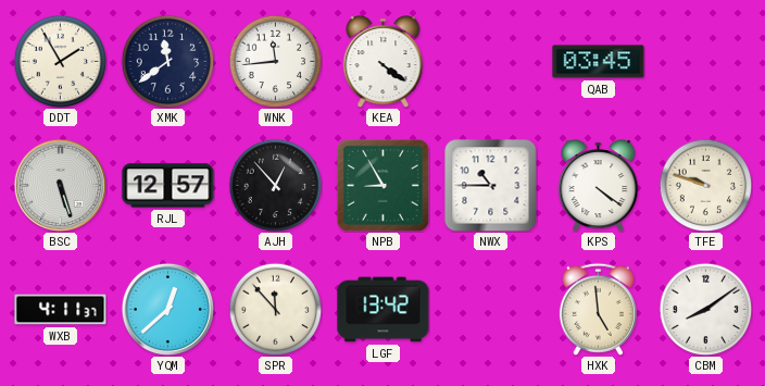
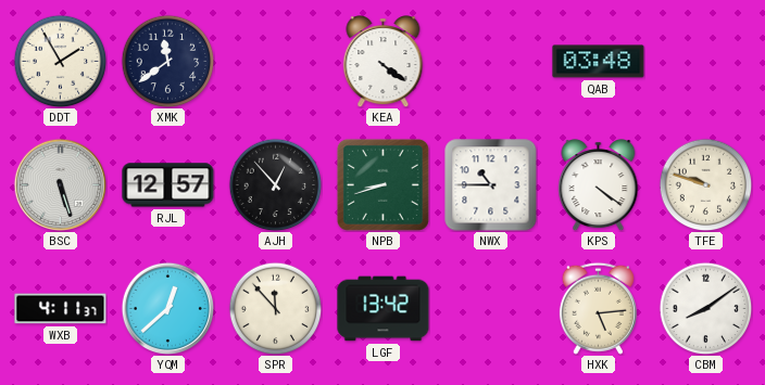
WNK: 11:44 -> none (275, 61)
QAB: 03:45 -> 03:48 (599, 62)
NPB: 8:55 -> 8:42 (382, 184)
HXK: 4:59 -> 5:14 (598, 308)
